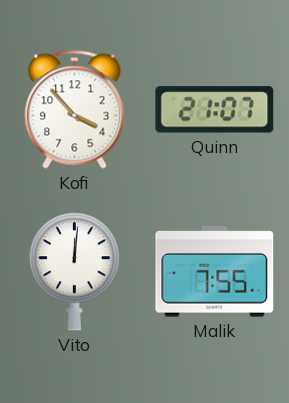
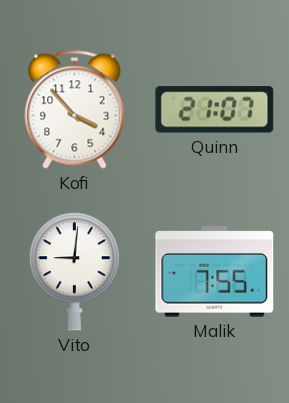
Vito: 12:01 -> 9:01 (74, 272)
